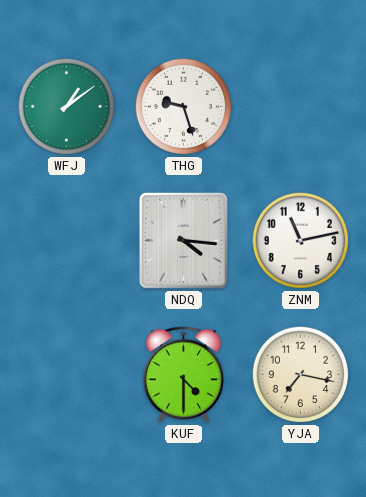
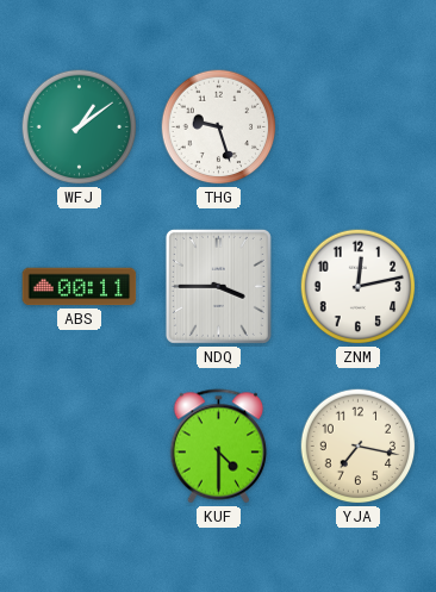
ABS: none -> 00:11 (80, 287)
NDQ: 4:16 -> 3:45 (218, 286)
ZNM: 11:13 -> 12:13 (359, 287)
